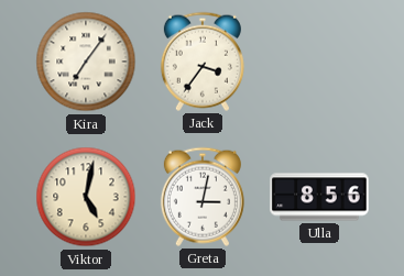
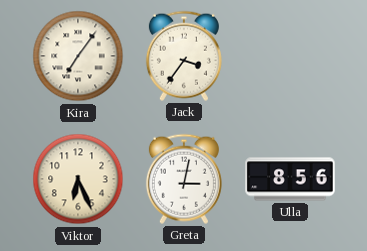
Viktor: 5:02 -> 6:26 (78, 179)
